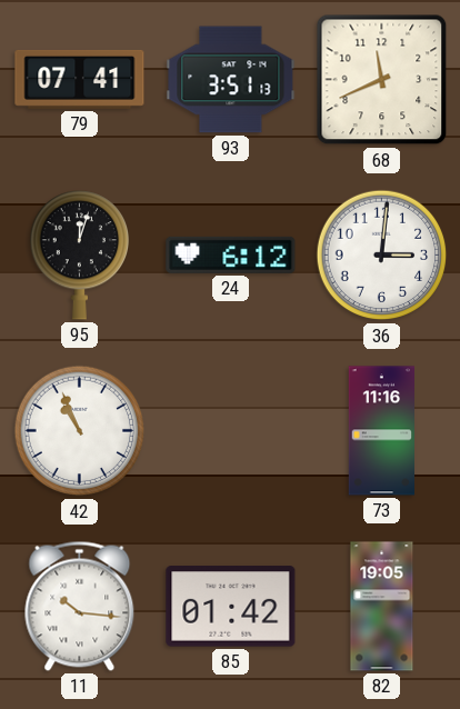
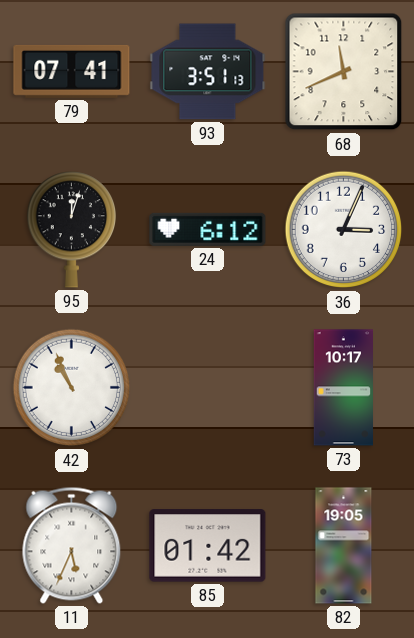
36: 3:01 -> 3:04 (344, 230)
73: 11:16 -> 10:17 (344, 388)
11: 10:16 -> 5:34 (72, 545)
